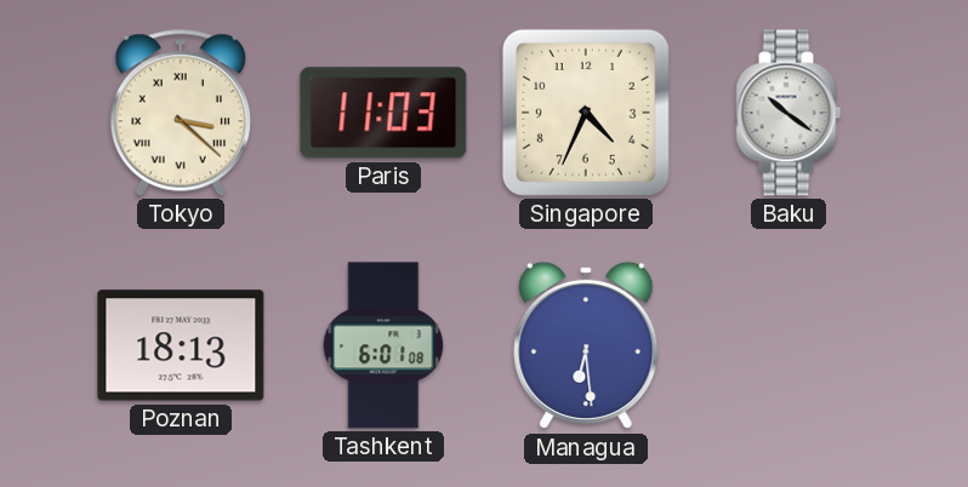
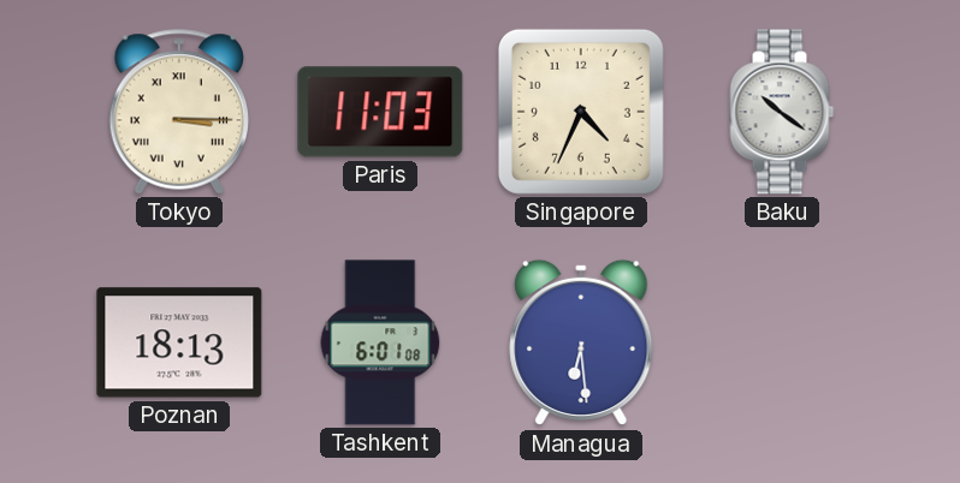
Tokyo: 3:22 -> 3:15 (179, 112)
